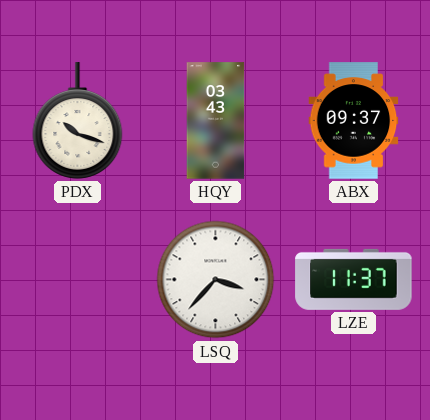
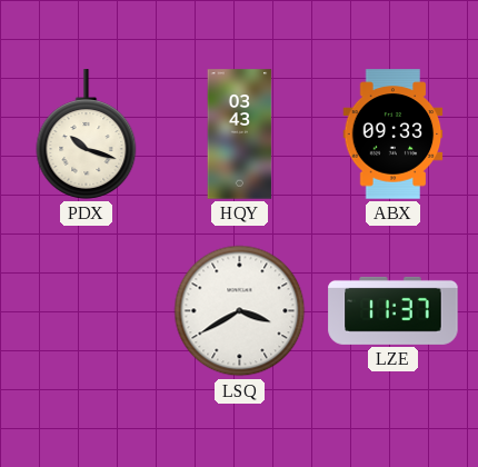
ABX: 09:37 -> 09:33 (394, 135)
LSQ: 3:37 -> 3:40 (240, 311)
